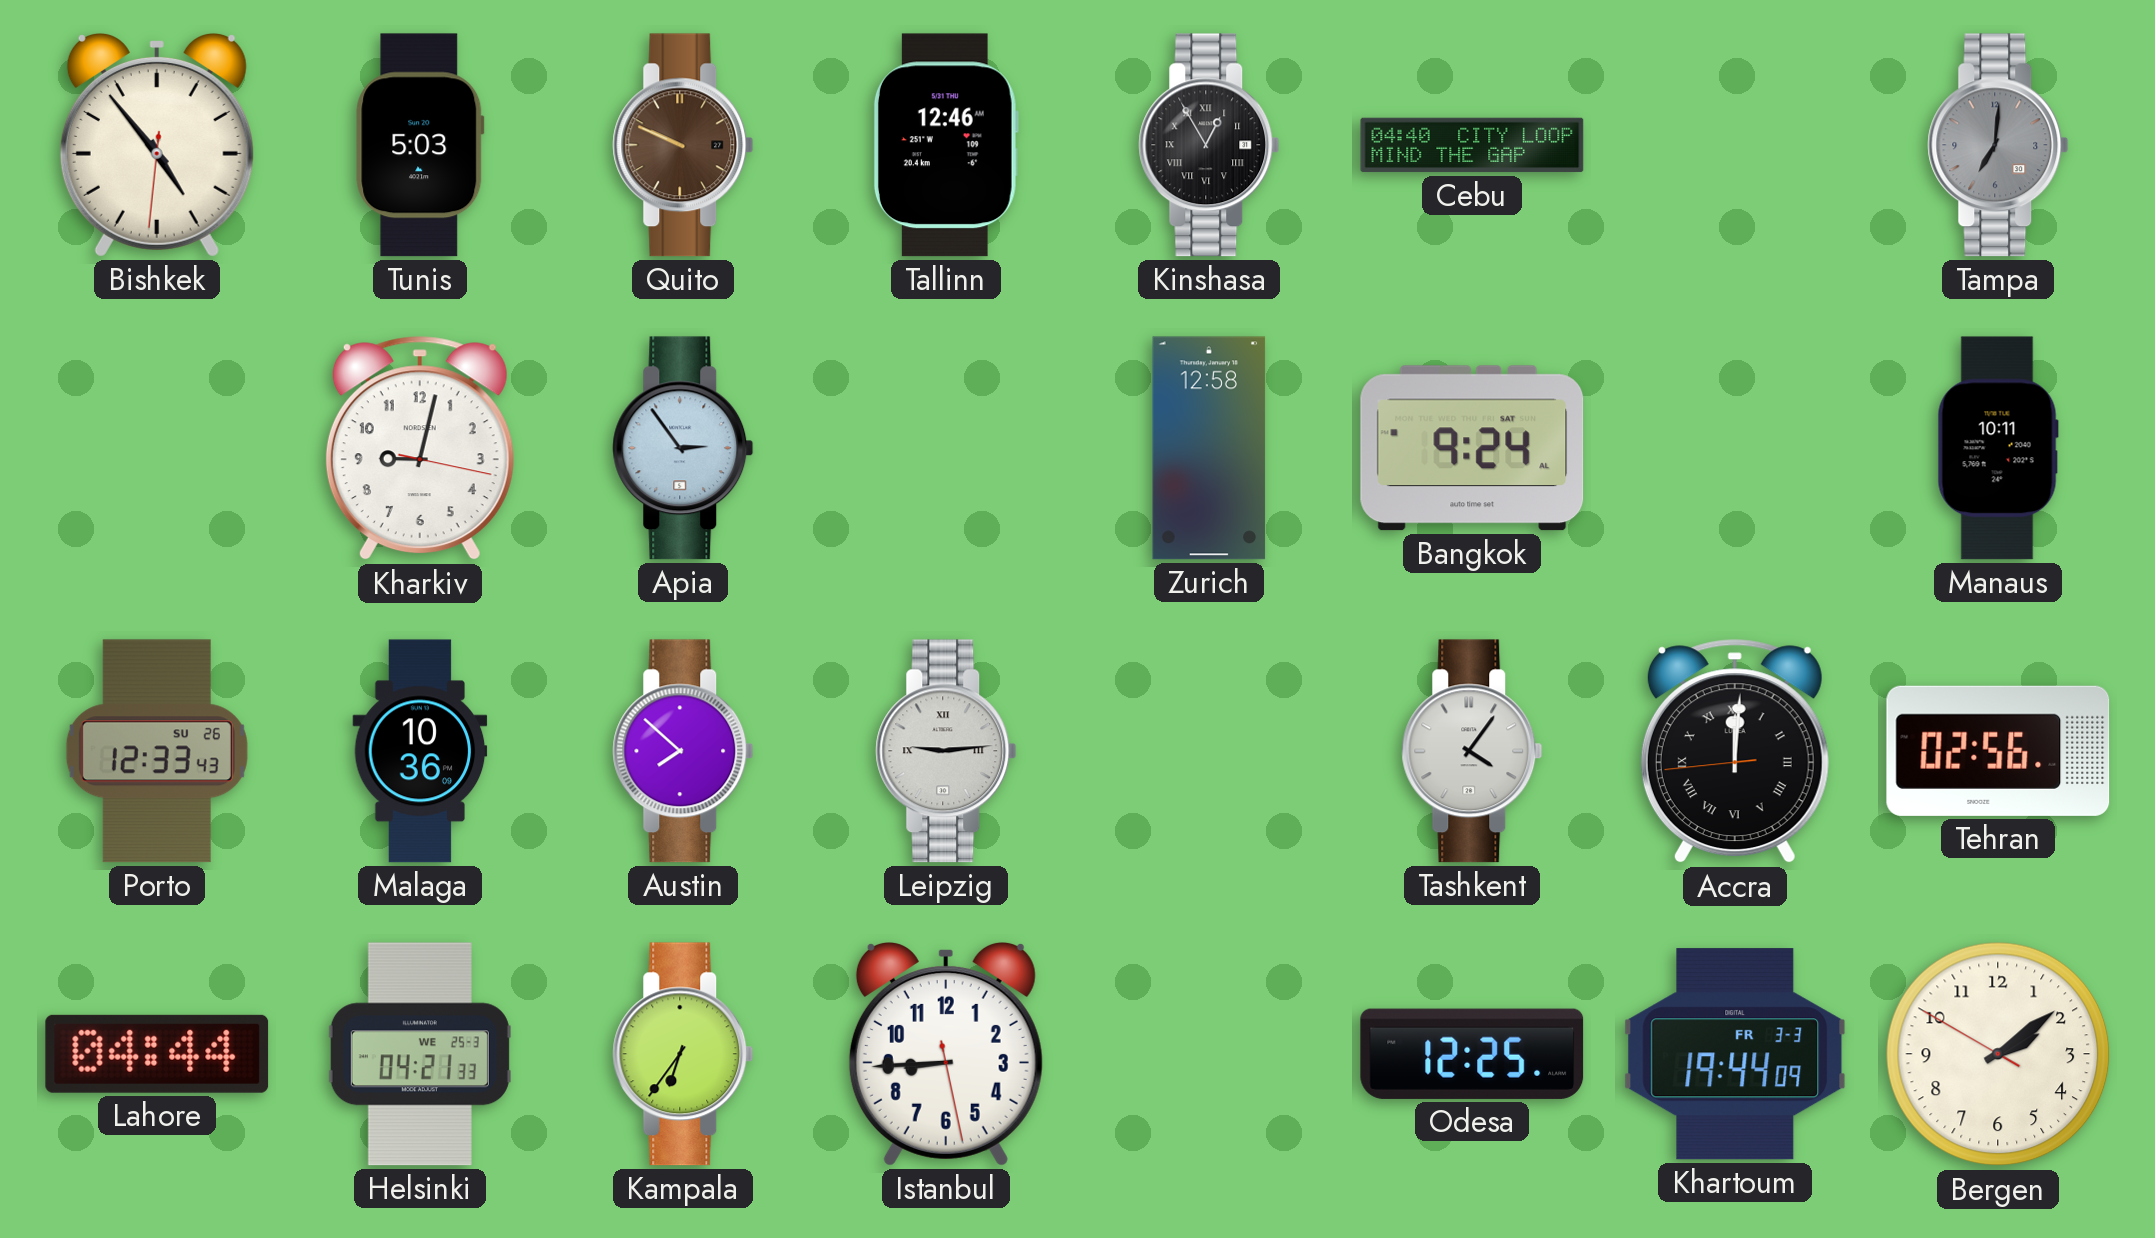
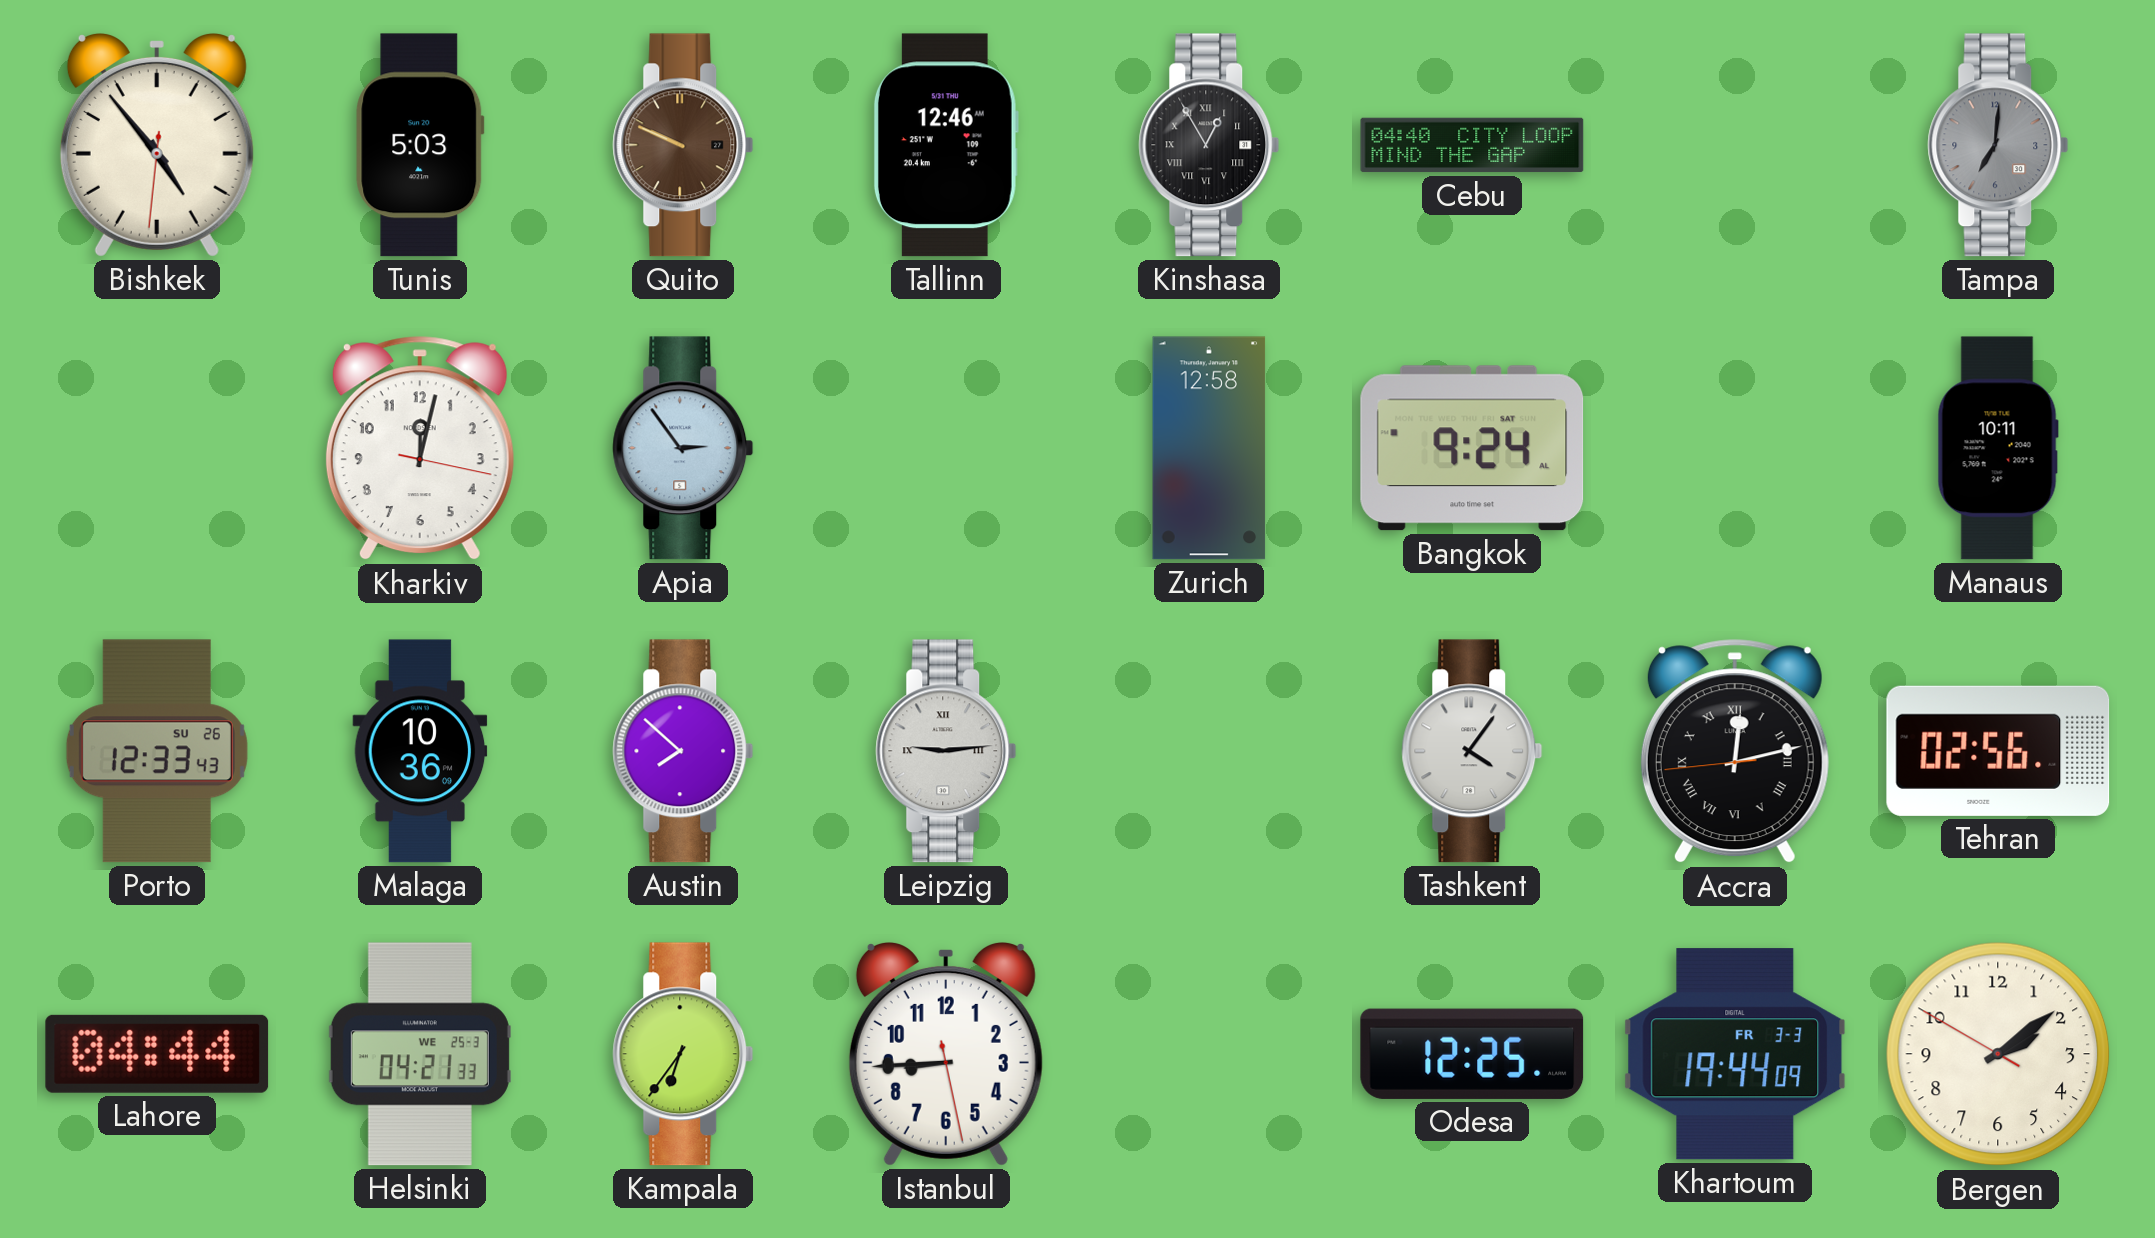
Kharkiv: 9:02 -> 12:02 (420, 449)
Accra: 12:00 -> 12:12 (1735, 752)
